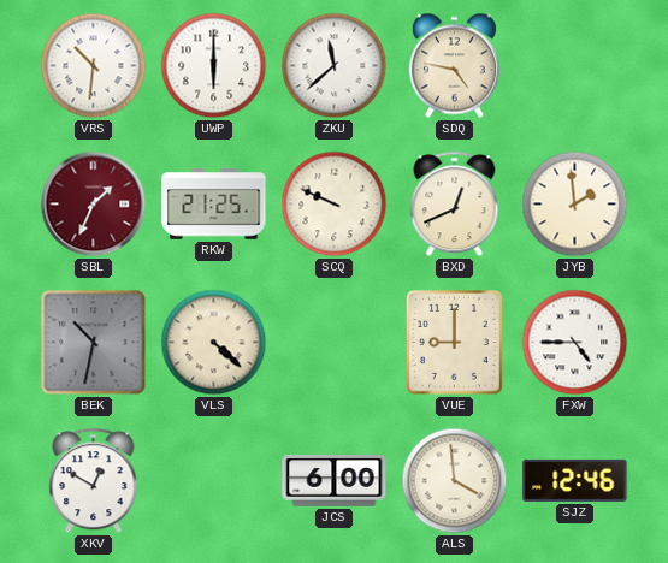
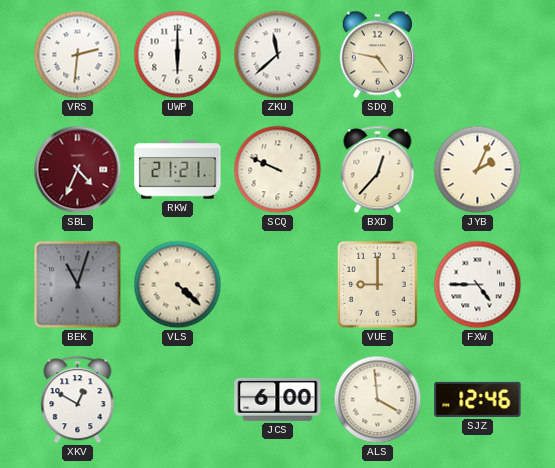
VRS: 10:31 -> 2:31 (78, 55)
SBL: 1:34 -> 4:34 (78, 170)
RKW: 21:25 -> 21:21 (178, 170)
BXD: 12:41 -> 12:37 (378, 170)
JYB: 1:59 -> 2:04 (478, 170)
BEK: 10:32 -> 11:03 (78, 285)
